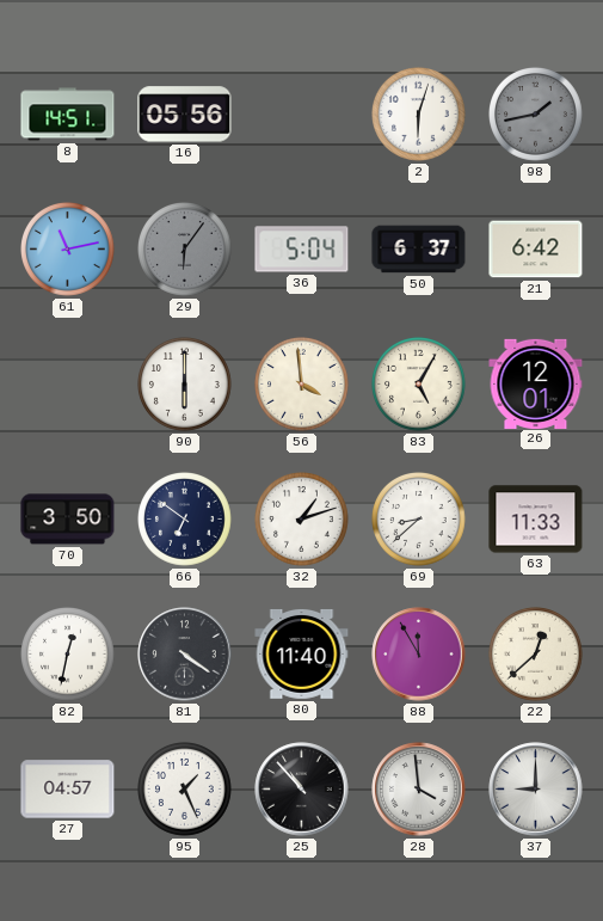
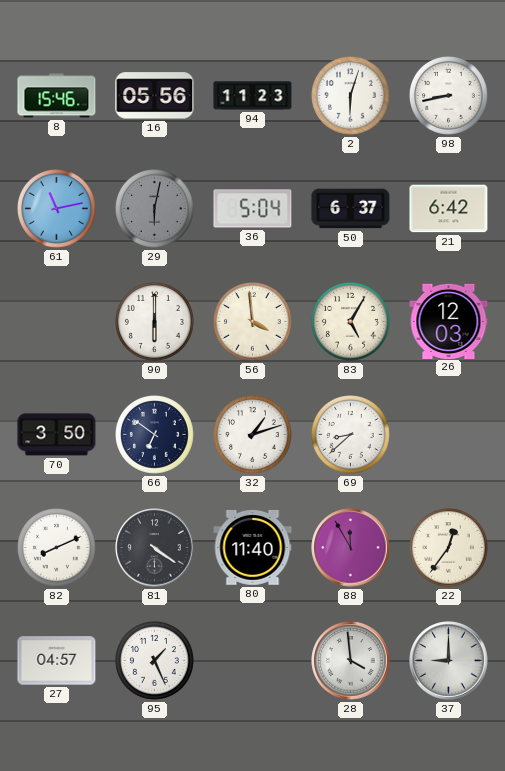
8: 14:51 -> 15:46 (57, 96)
94: none -> 11:23 (253, 96)
98: 1:43 -> 8:43 (449, 96)
98 dial: grey -> white (449, 96)
29: 6:06 -> 6:02 (155, 209)
26: 12:01 -> 12:03 (449, 321)
63: 11:33 -> none (536, 520)
82: 12:32 -> 8:11 (57, 548)
22: 12:38 -> 12:36 (449, 548)
25: 10:53 -> none (302, 790)
